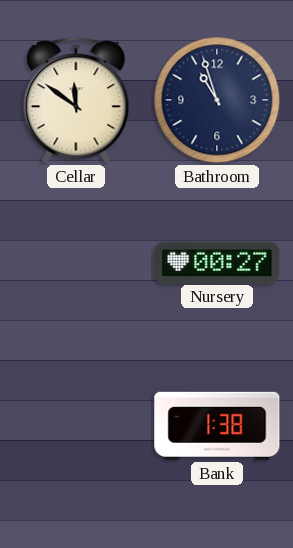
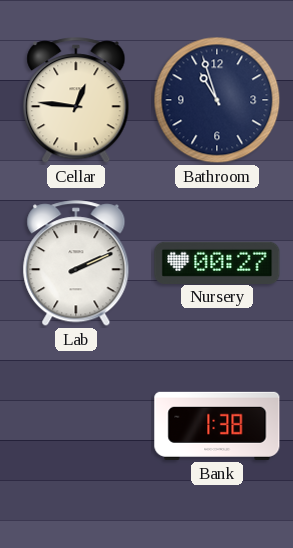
Cellar: 11:51 -> 12:46 (76, 101)
Lab: none -> 2:11 (76, 264)
